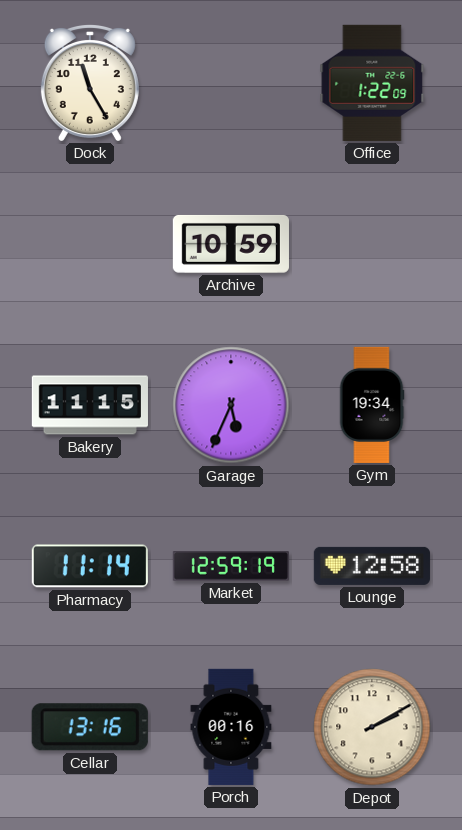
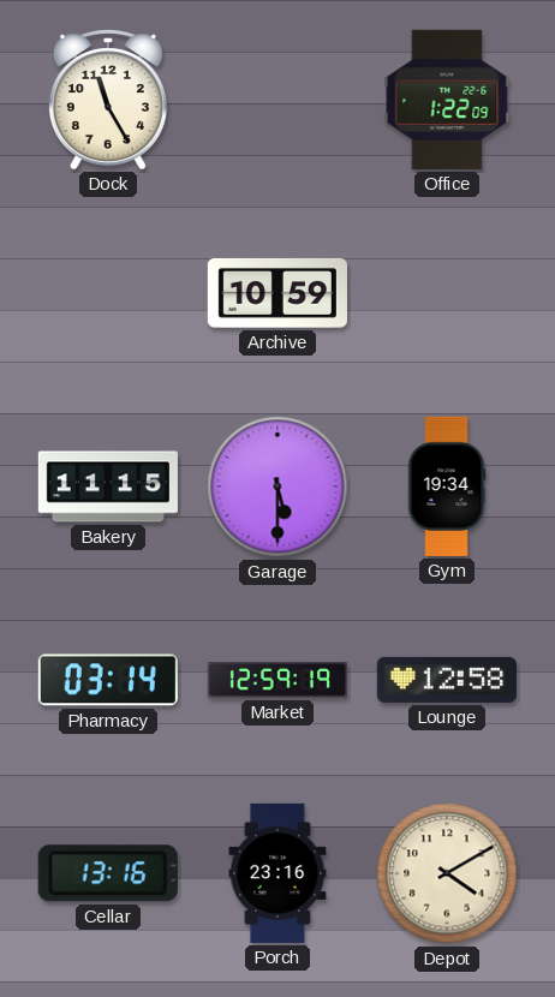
Garage: 5:34 -> 5:30 (277, 486)
Pharmacy: 11:14 -> 03:14 (108, 680)
Porch: 00:16 -> 23:16 (277, 873)
Depot: 2:10 -> 4:10 (447, 873)
